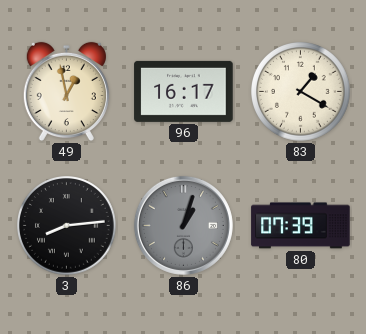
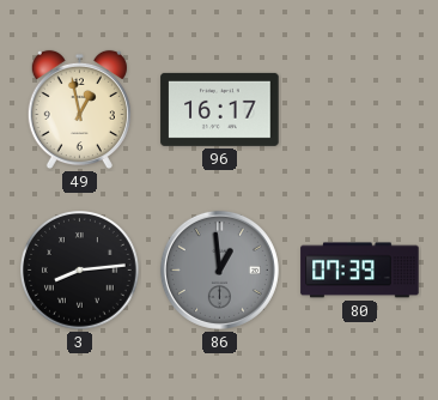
83: 1:20 -> none (301, 92)
86: 1:03 -> 12:59 (219, 269)
